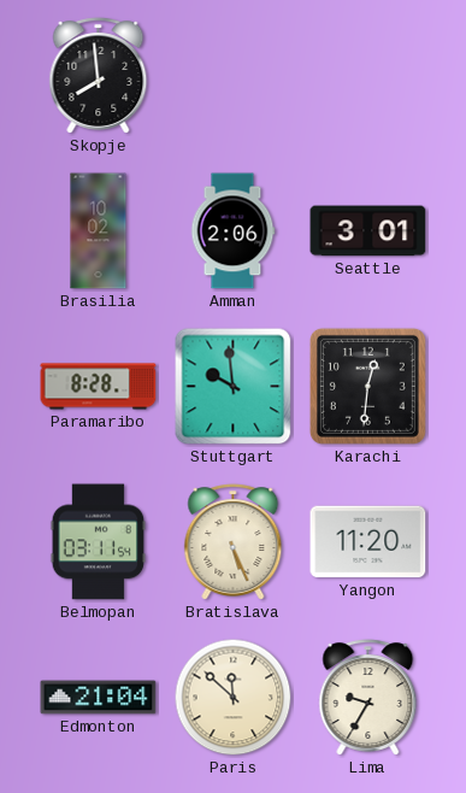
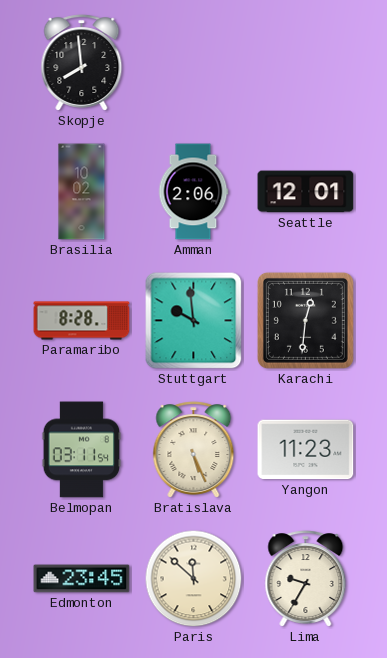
Seattle: 3:01 -> 12:01 (306, 192)
Yangon: 11:20 -> 11:23 (306, 450)
Edmonton: 21:04 -> 23:45 (82, 579)
